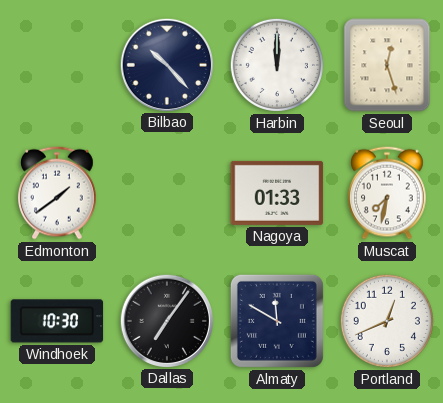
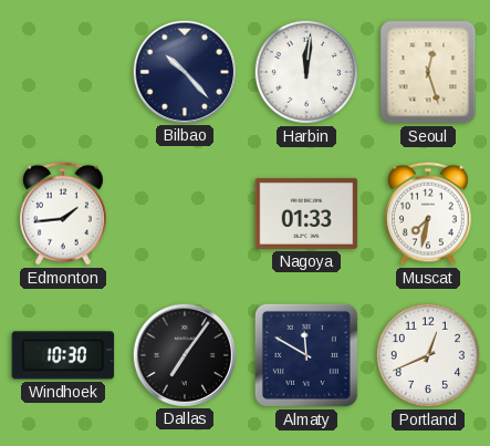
Harbin: 12:00 -> 12:01 (306, 72)
Edmonton: 1:39 -> 1:44 (64, 214)
